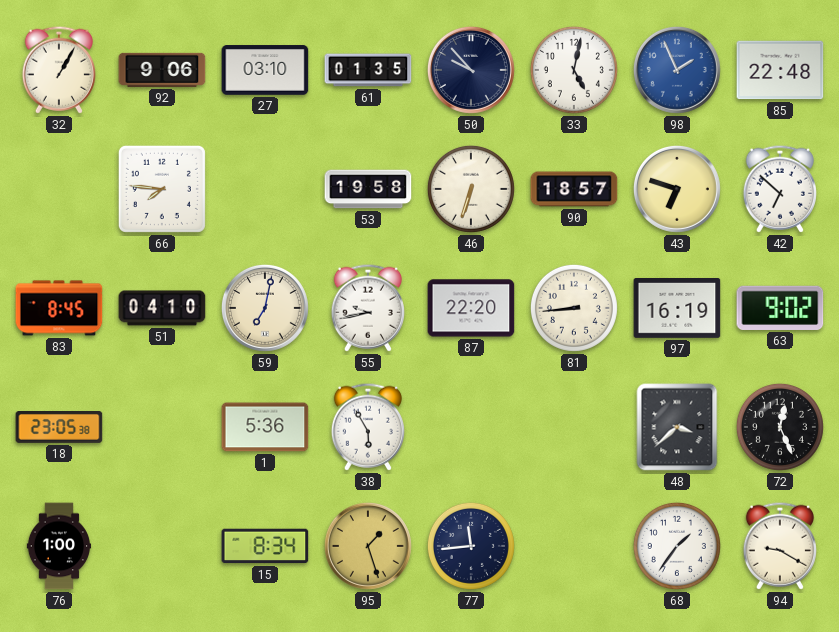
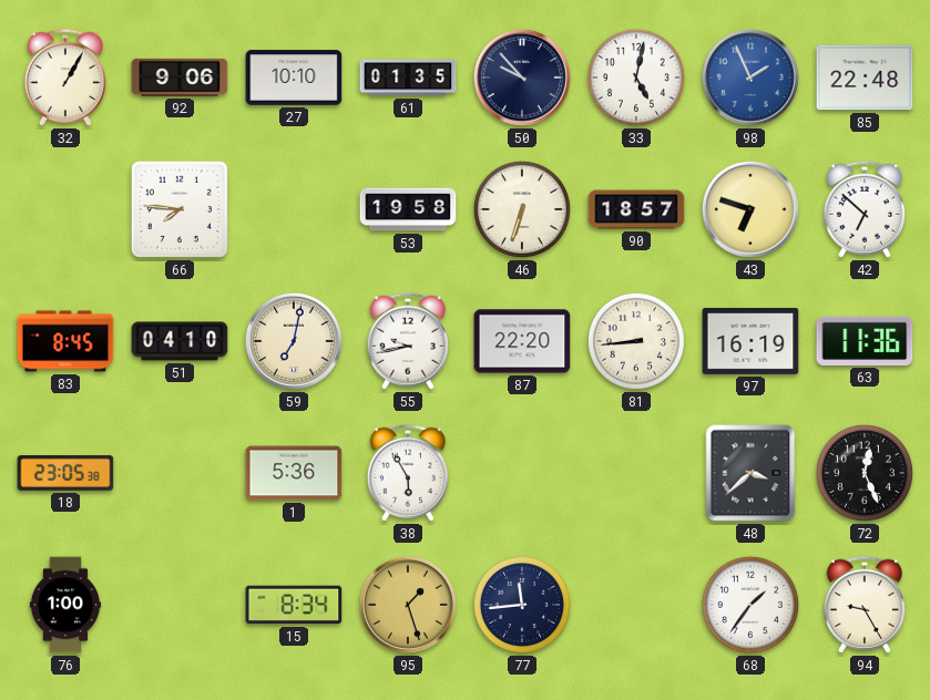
27: 03:10 -> 10:10 (294, 78)
63: 9:02 -> 11:36 (865, 341)
94: 9:20 -> 9:25 (865, 605)
